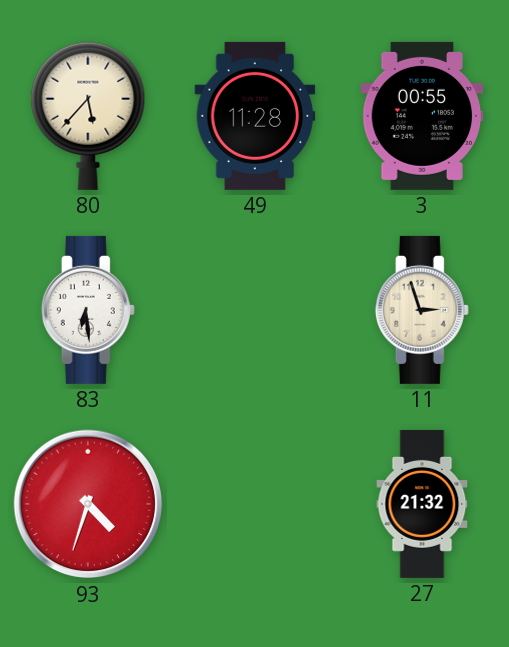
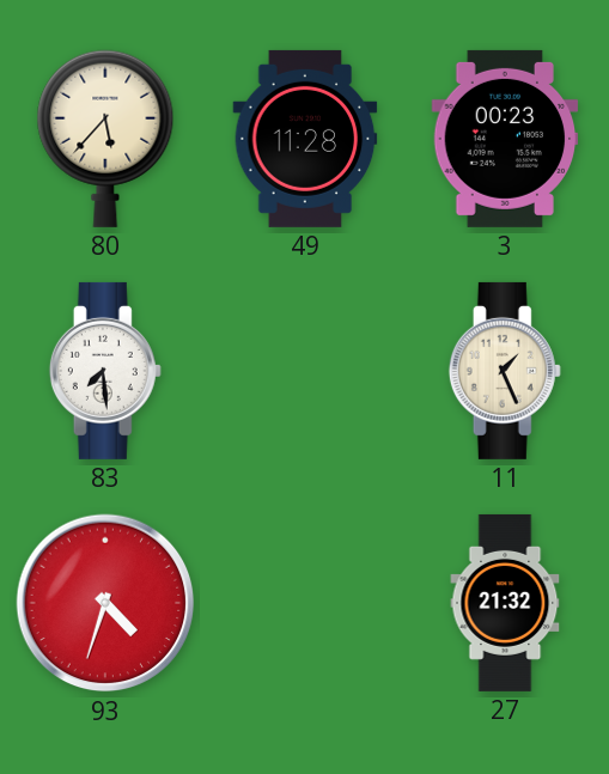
3: 00:55 -> 00:23 (505, 139)
83: 6:29 -> 7:29 (105, 371)
11: 2:57 -> 1:26 (505, 371)
